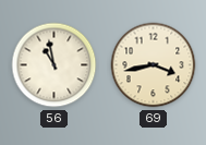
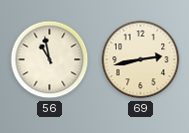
69: 3:43 -> 2:43 (141, 60)
